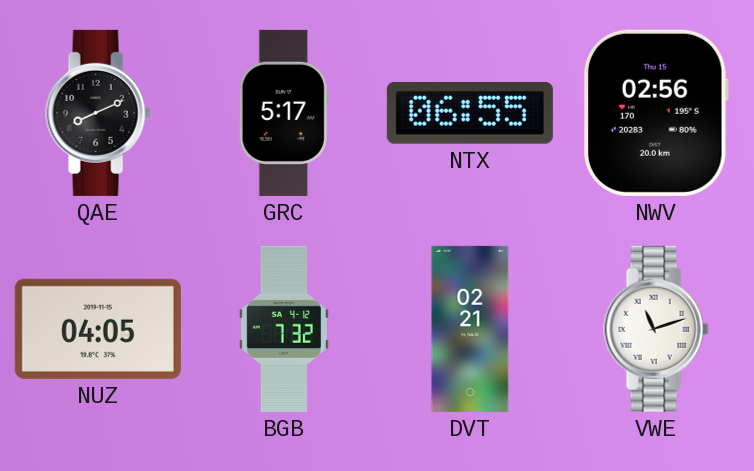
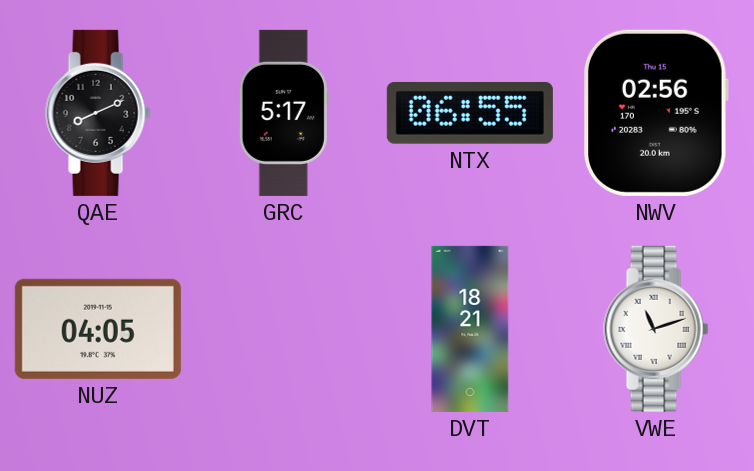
BGB: 7:32 -> none (284, 329)
DVT: 02:21 -> 18:21 (470, 329)
